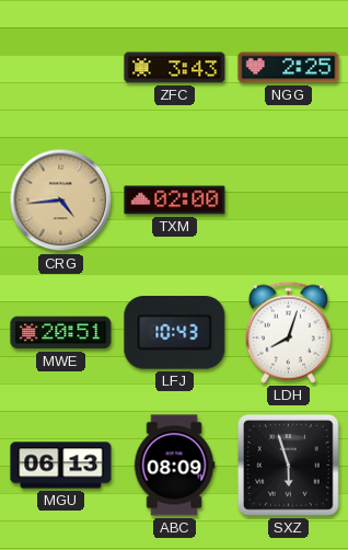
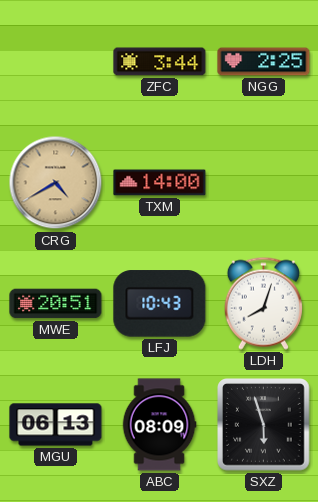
ZFC: 3:43 -> 3:44 (160, 62)
CRG: 4:44 -> 4:40 (56, 183)
TXM: 02:00 -> 14:00 (160, 183)
